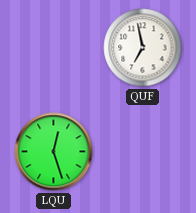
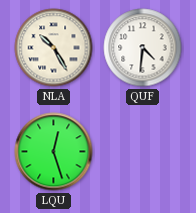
NLA: none -> 10:25 (54, 48)
QUF: 6:58 -> 4:31 (143, 48)
